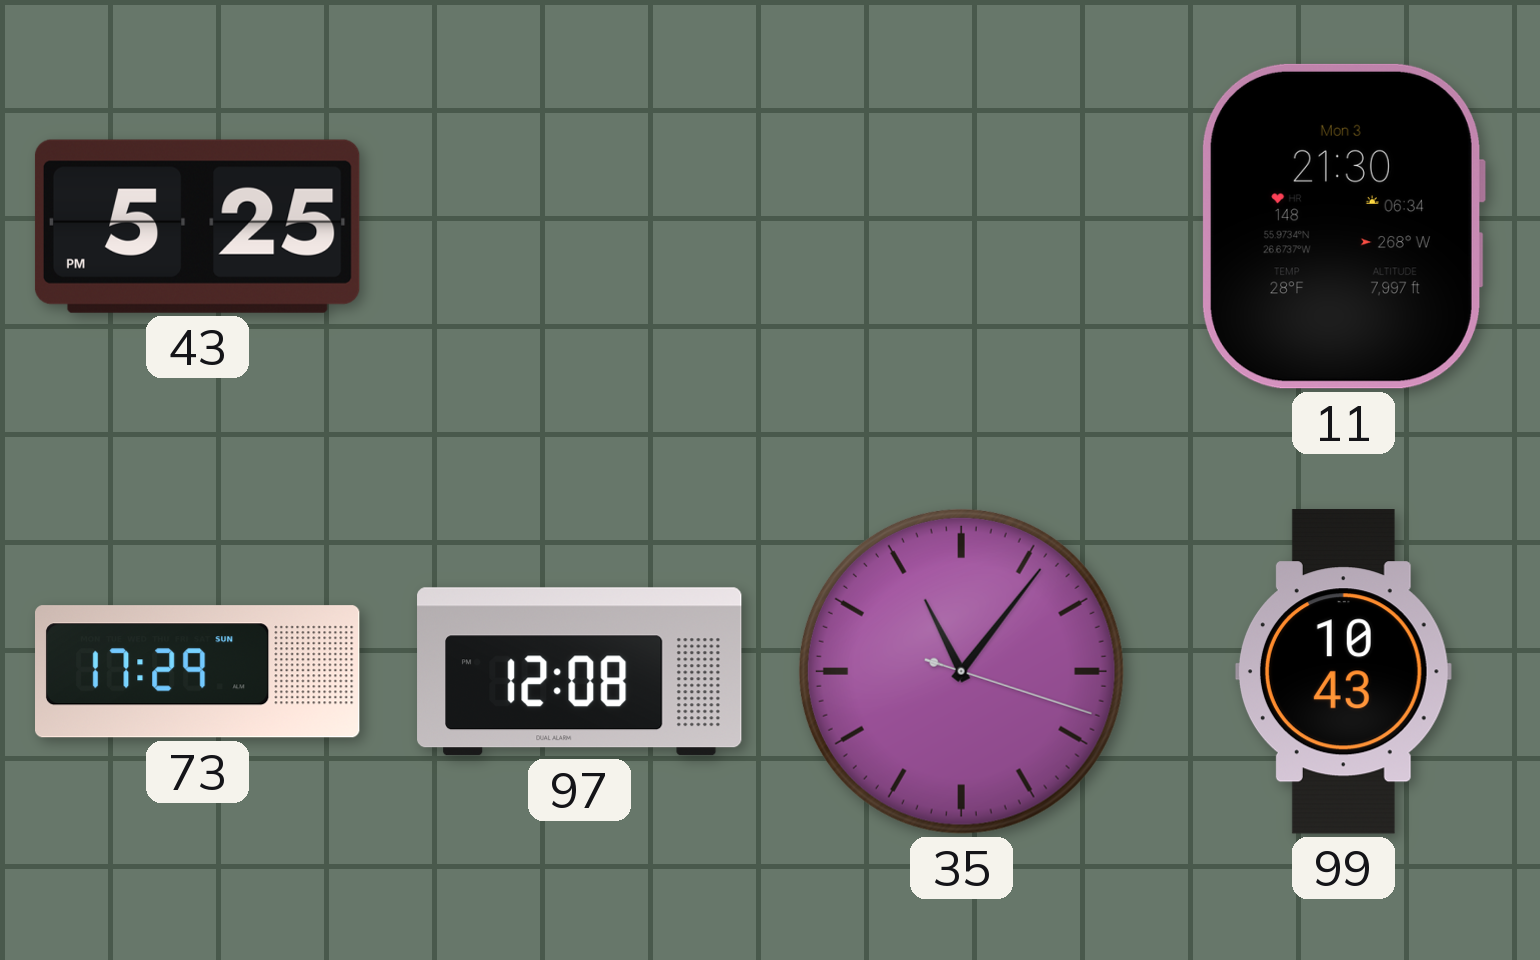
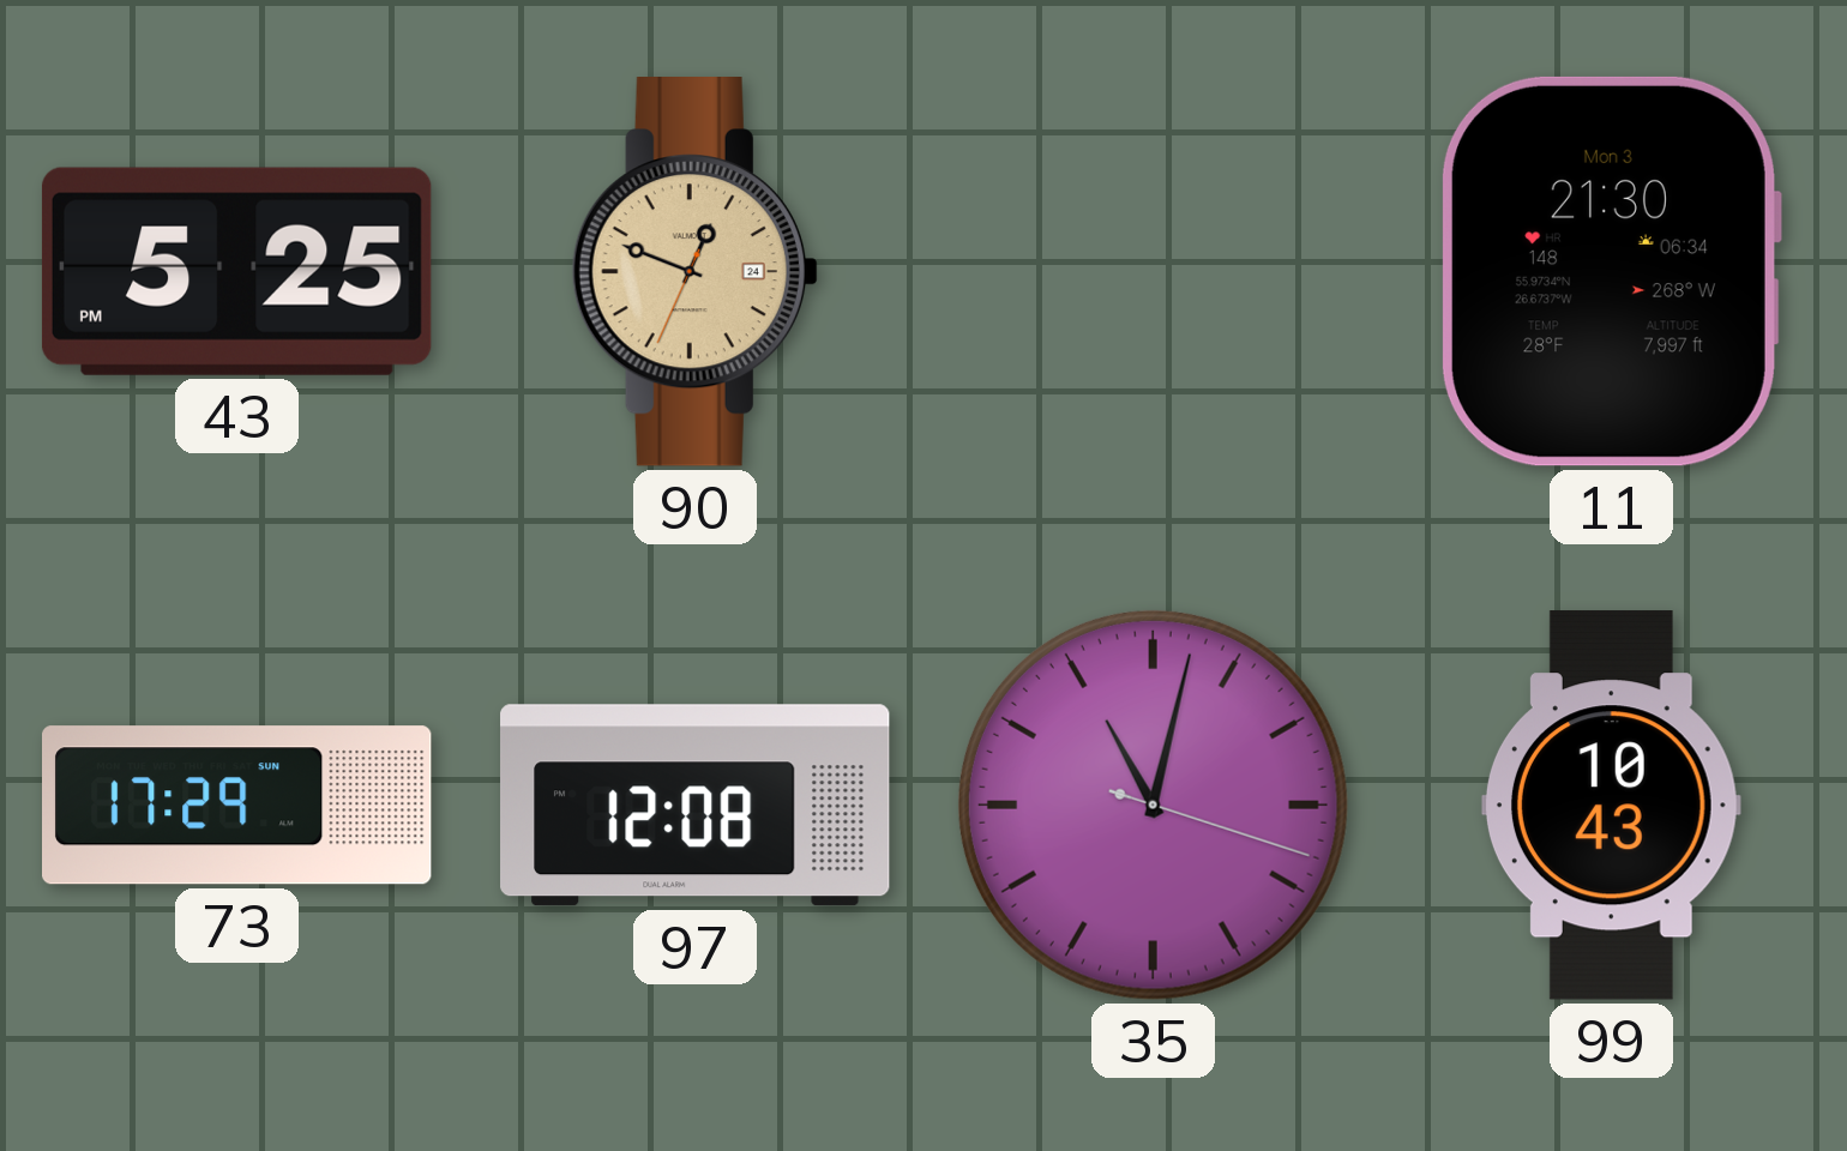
90: none -> 12:48 (694, 272)
35: 11:06 -> 11:02 (1153, 805)
